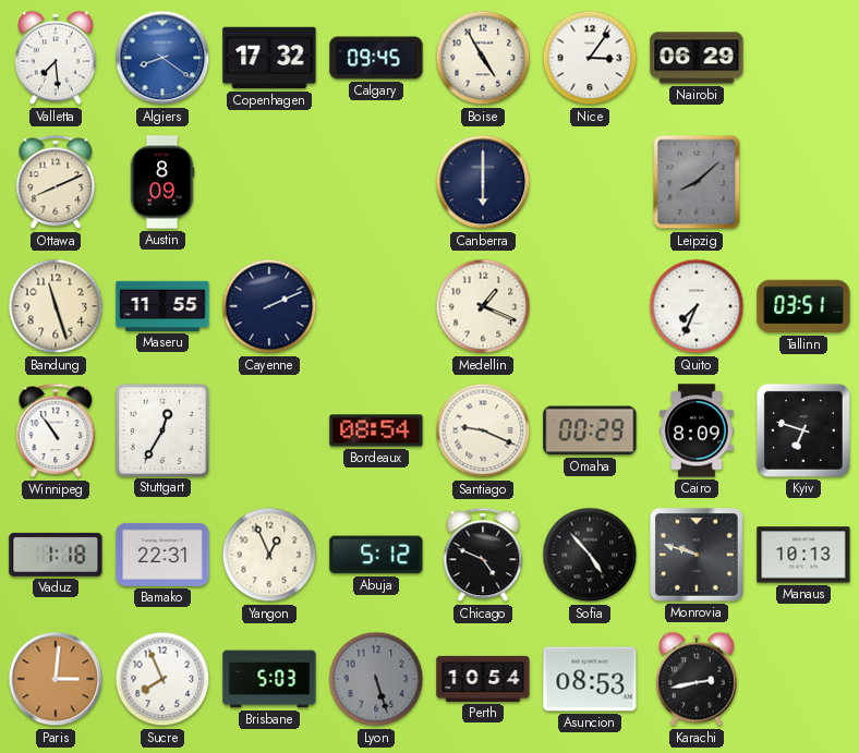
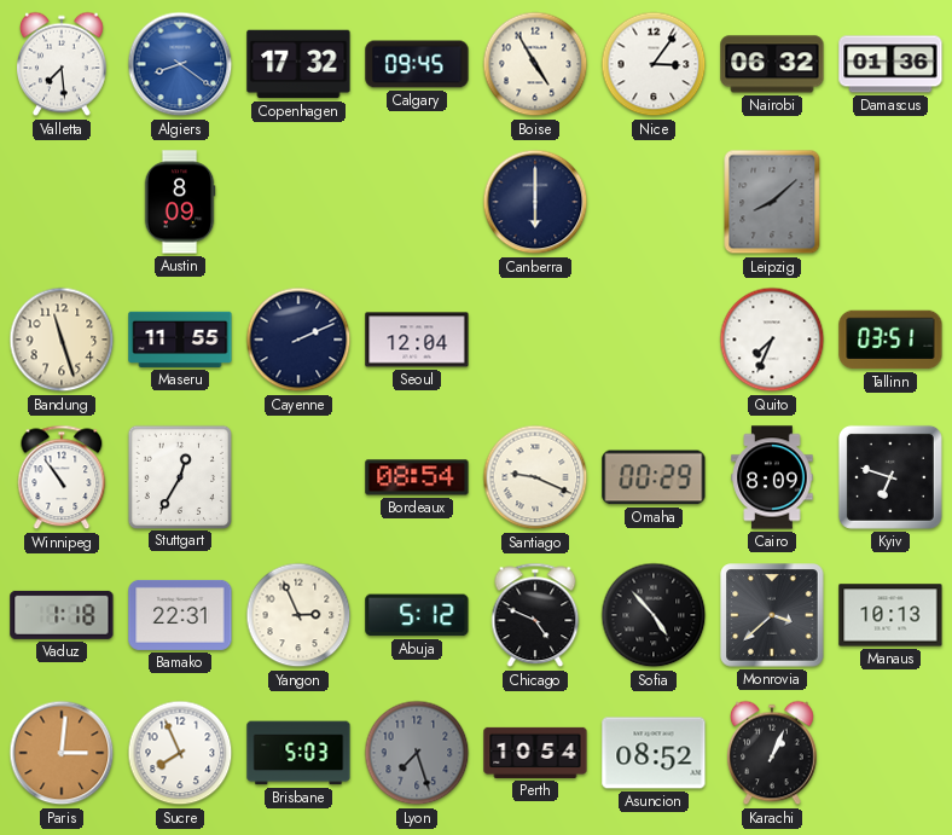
Nairobi: 06:29 -> 06:32 (772, 64)
Damascus: none -> 01:36 (890, 64)
Ottawa: 8:11 -> none (56, 182)
Seoul: none -> 12:04 (417, 340)
Medellin: 1:19 -> none (483, 306)
Yangon: 12:56 -> 2:56 (298, 615)
Monrovia: 9:48 -> 3:38 (772, 615)
Lyon: 5:27 -> 7:27 (417, 753)
Asuncion: 08:53 -> 08:52 (654, 753)
Karachi: 2:43 -> 1:04 (773, 753)
